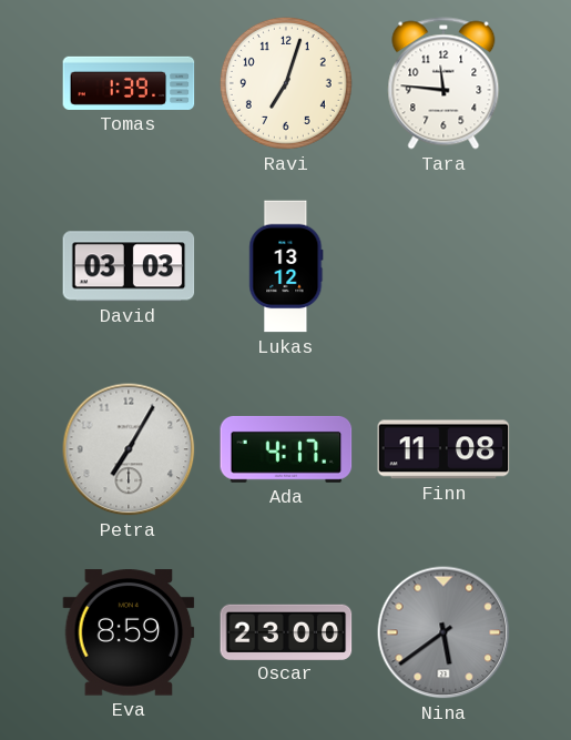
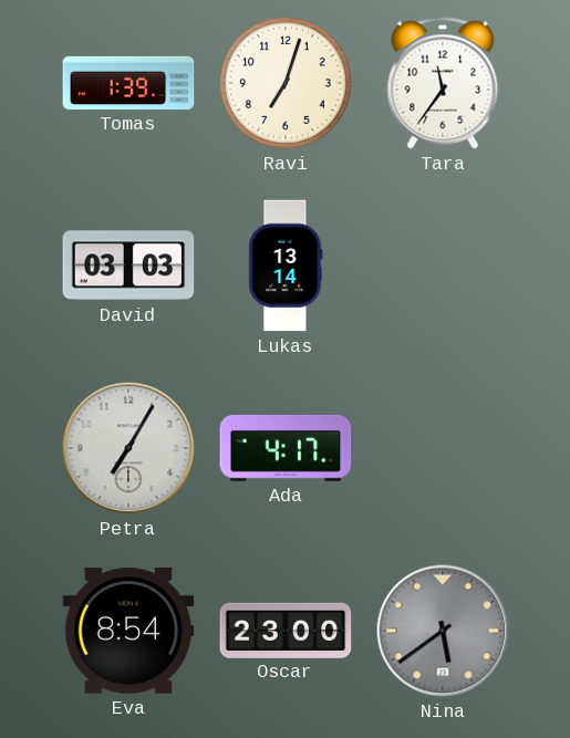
Tara: 11:46 -> 11:36 (443, 83)
Lukas: 13:12 -> 13:14 (286, 266)
Finn: 11:08 -> none (443, 449)
Eva: 8:59 -> 8:54 (128, 631)
